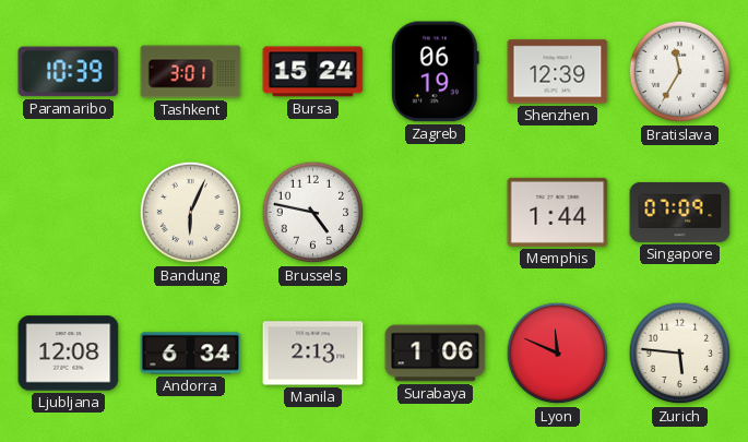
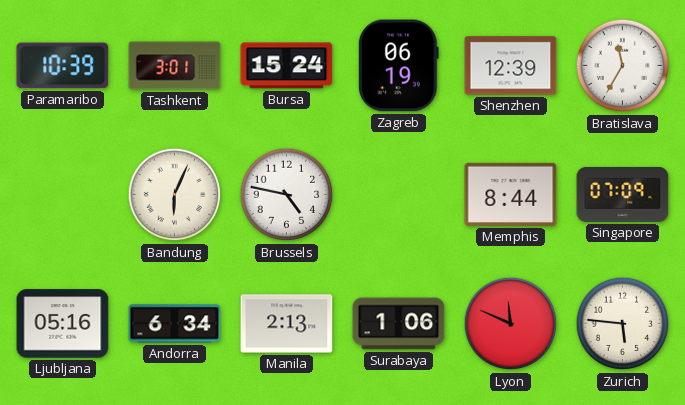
Memphis: 1:44 -> 8:44 (511, 194)
Ljubljana: 12:08 -> 05:16 (63, 324)
